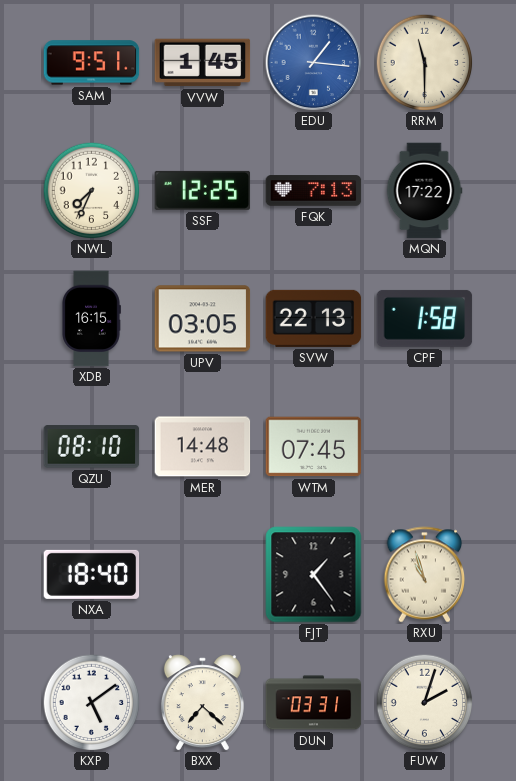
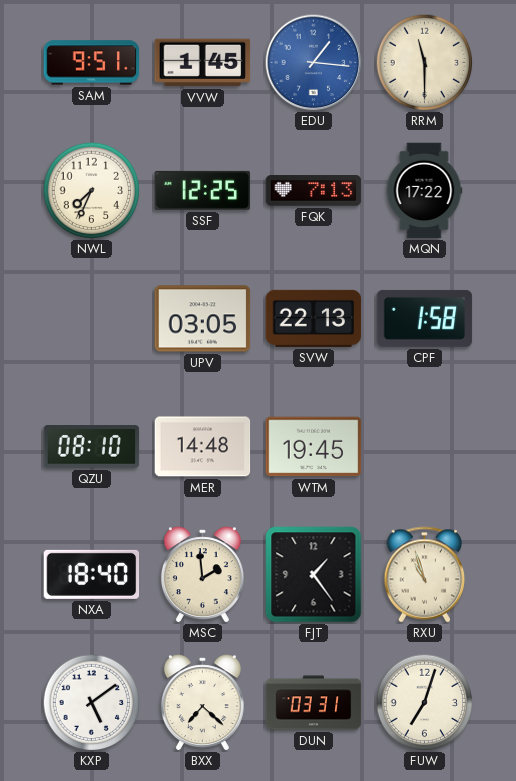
XDB: 16:15 -> none (91, 319)
WTM: 07:45 -> 19:45 (314, 447)
MSC: none -> 1:59 (202, 575)
FUW: 2:03 -> 7:03 (424, 702)
